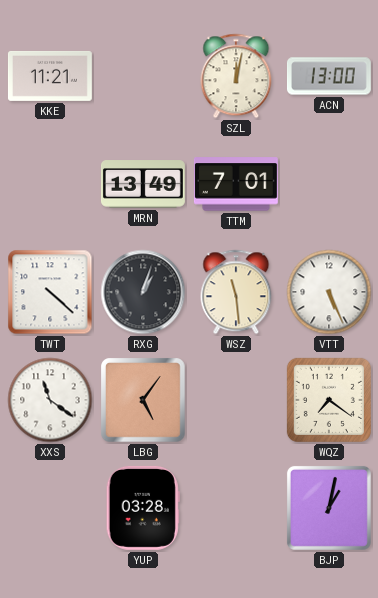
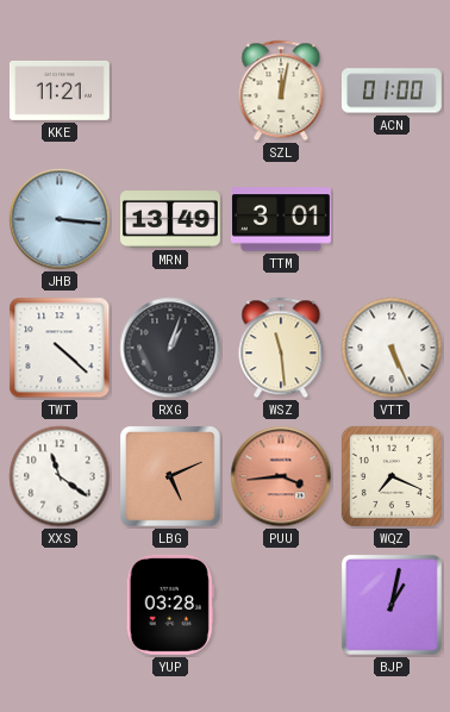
ACN: 13:00 -> 01:00 (392, 90)
JHB: none -> 3:16 (60, 219)
TTM: 7:01 -> 3:01 (281, 219)
LBG: 5:06 -> 5:11 (170, 476)
PUU: none -> 3:44 (281, 476)
WQZ: 7:21 -> 7:19 (392, 476)
